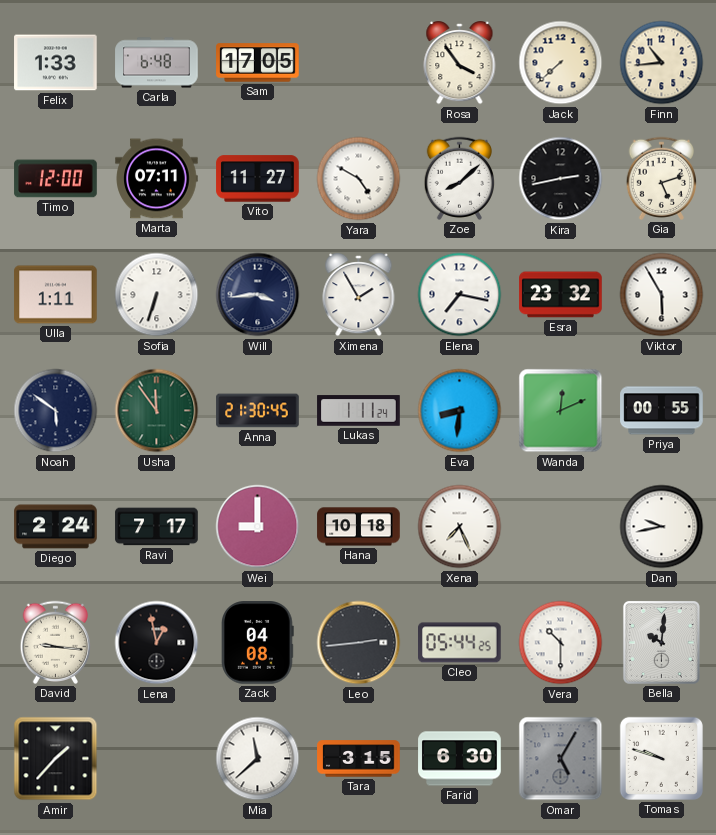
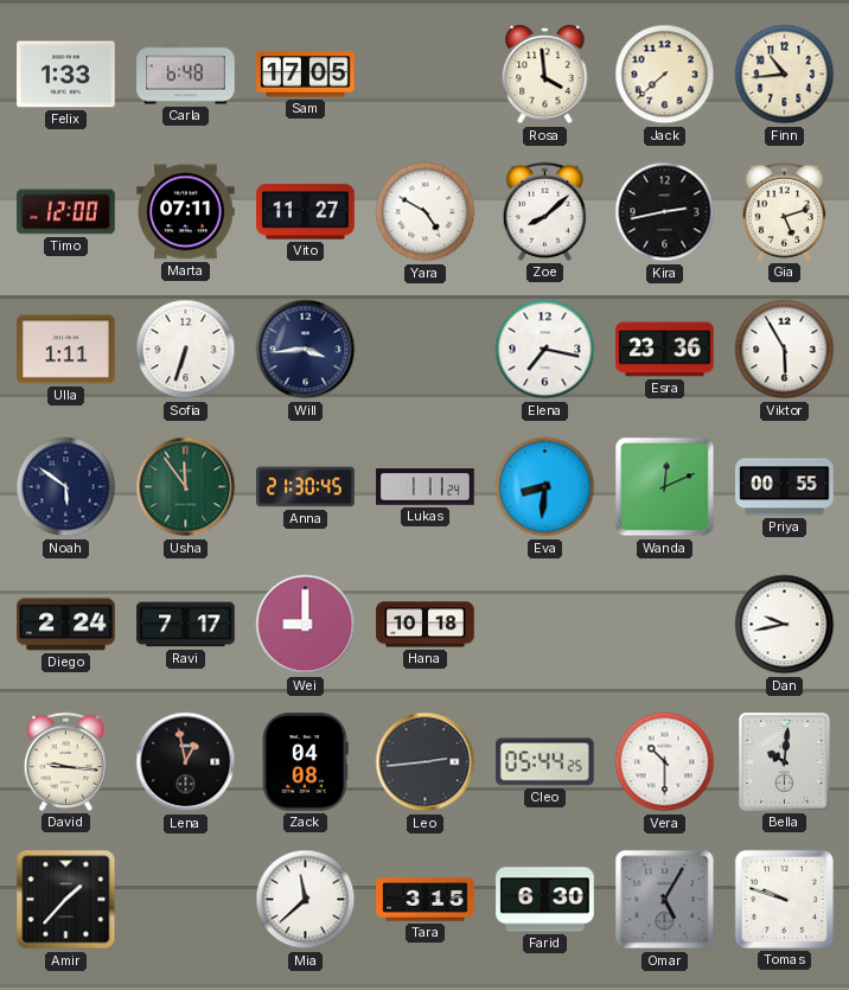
Rosa: 3:54 -> 3:59 (545, 76)
Ximena: 1:55 -> none (359, 296)
Esra: 23:32 -> 23:36 (665, 350)
Xena: 7:26 -> none (460, 527)
